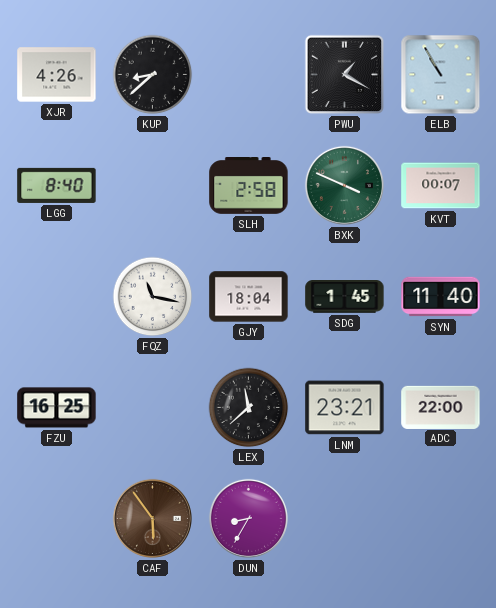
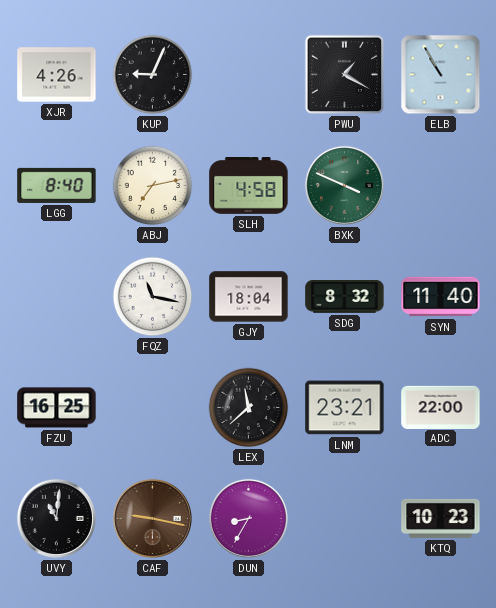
KUP: 8:38 -> 9:04 (153, 75)
ABJ: none -> 7:13 (153, 186)
SLH: 2:58 -> 4:58 (249, 186)
KVT: 00:07 -> none (441, 186)
SDG: 1:45 -> 8:32 (345, 297)
UVY: none -> 11:01 (56, 518)
CAF: 5:54 -> 9:17 (152, 518)
KTQ: none -> 10:23 (441, 518)
